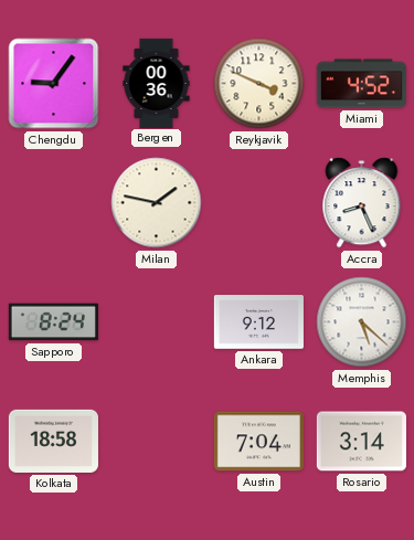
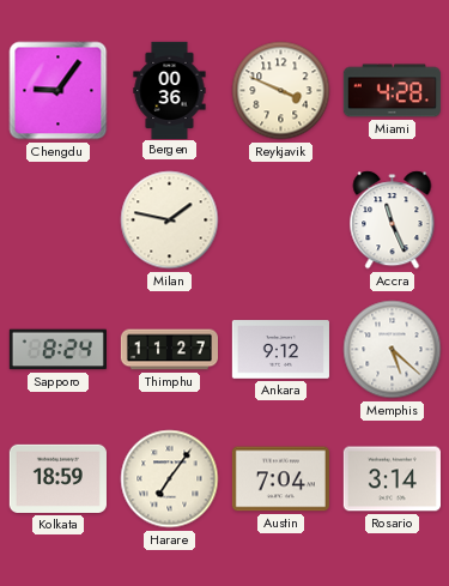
Miami: 4:52 -> 4:28 (392, 91)
Accra: 8:26 -> 11:26 (393, 220)
Thimphu: none -> 11:27 (169, 350)
Kolkata: 18:58 -> 18:59 (57, 478)
Harare: none -> 7:06 (170, 479)
